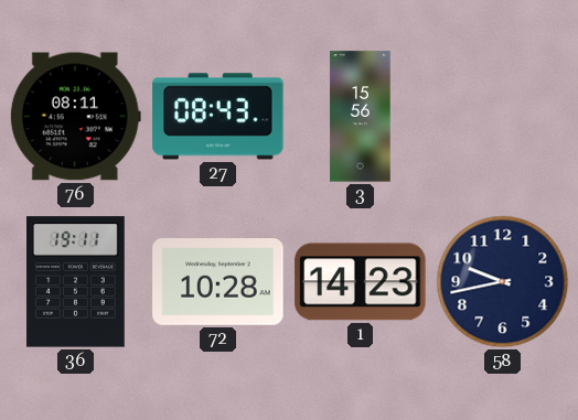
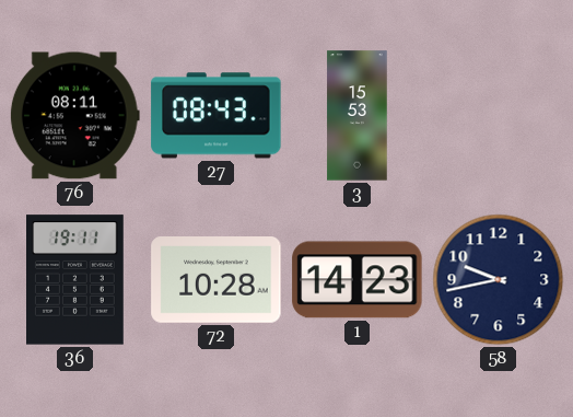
3: 15:56 -> 15:53 (358, 116)
